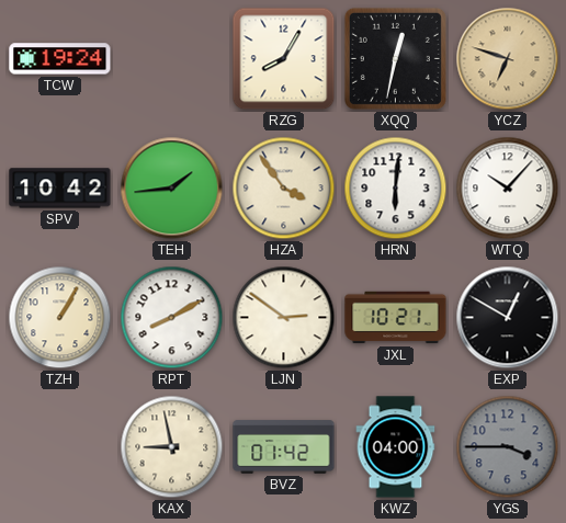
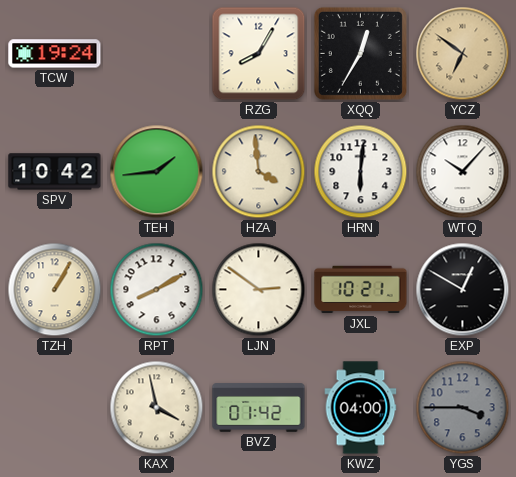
XQQ: 12:32 -> 12:35 (360, 53)
YCZ: 6:48 -> 6:51 (463, 54)
HZA: 3:54 -> 3:59 (259, 172)
KAX: 8:58 -> 3:58 (157, 408)
